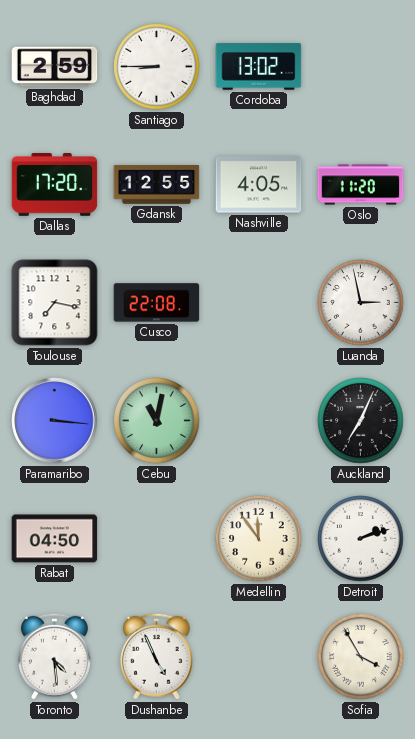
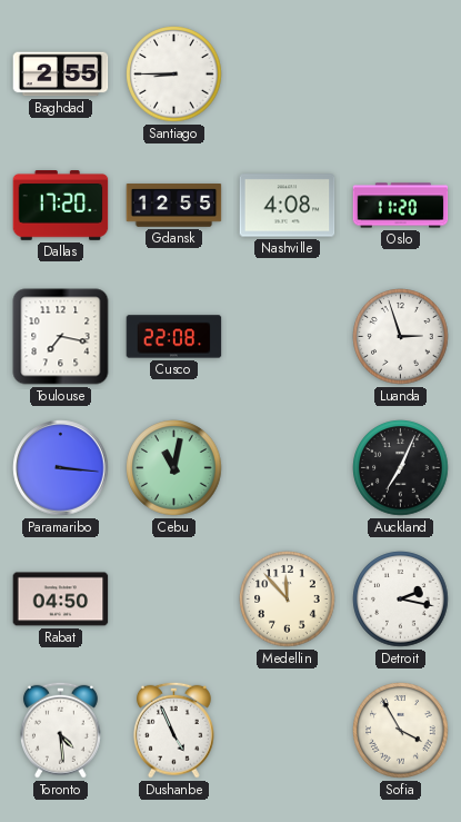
Baghdad: 2:59 -> 2:55 (61, 75)
Cordoba: 13:02 -> none (259, 67)
Nashville: 4:05 -> 4:08 (288, 206)
Luanda: 2:58 -> 2:57 (401, 337)
Medellin: 11:54 -> 11:53 (288, 600)
Detroit: 2:12 -> 2:17 (401, 600)
